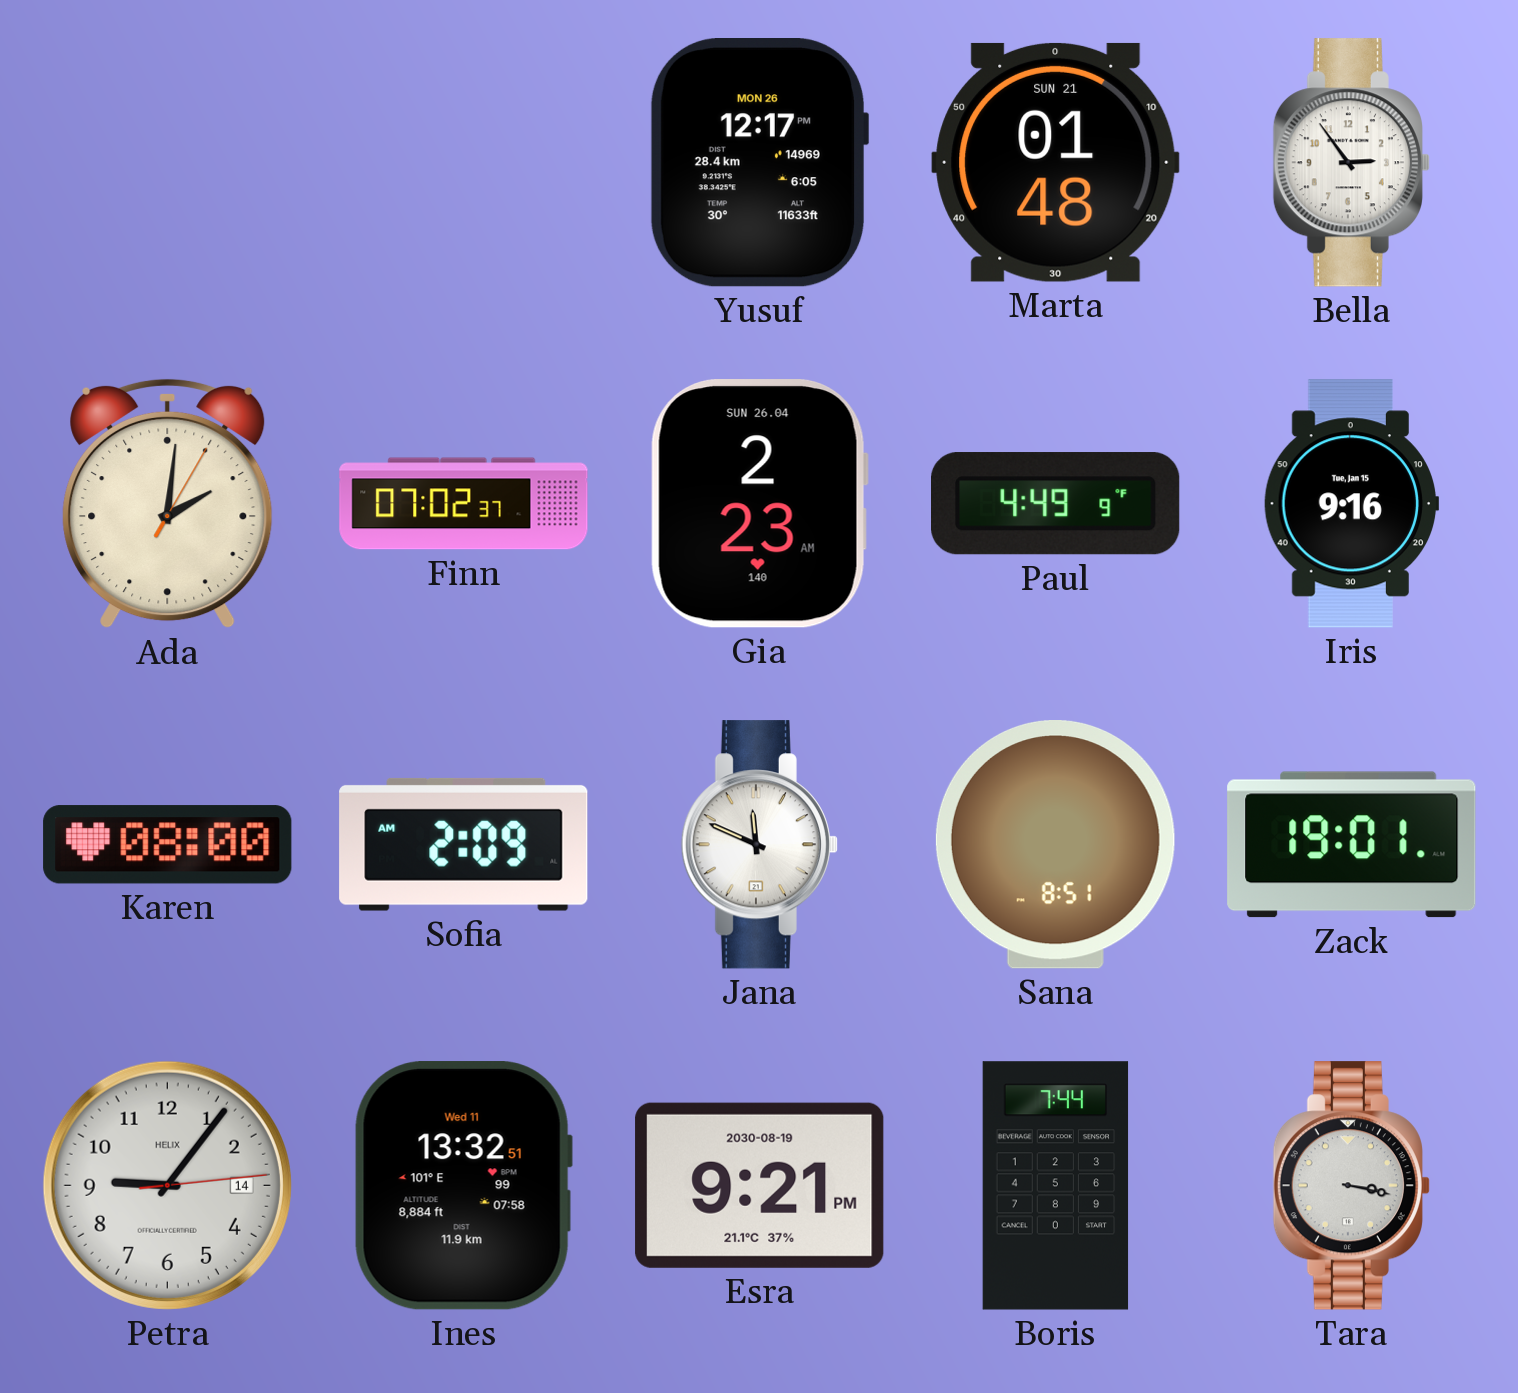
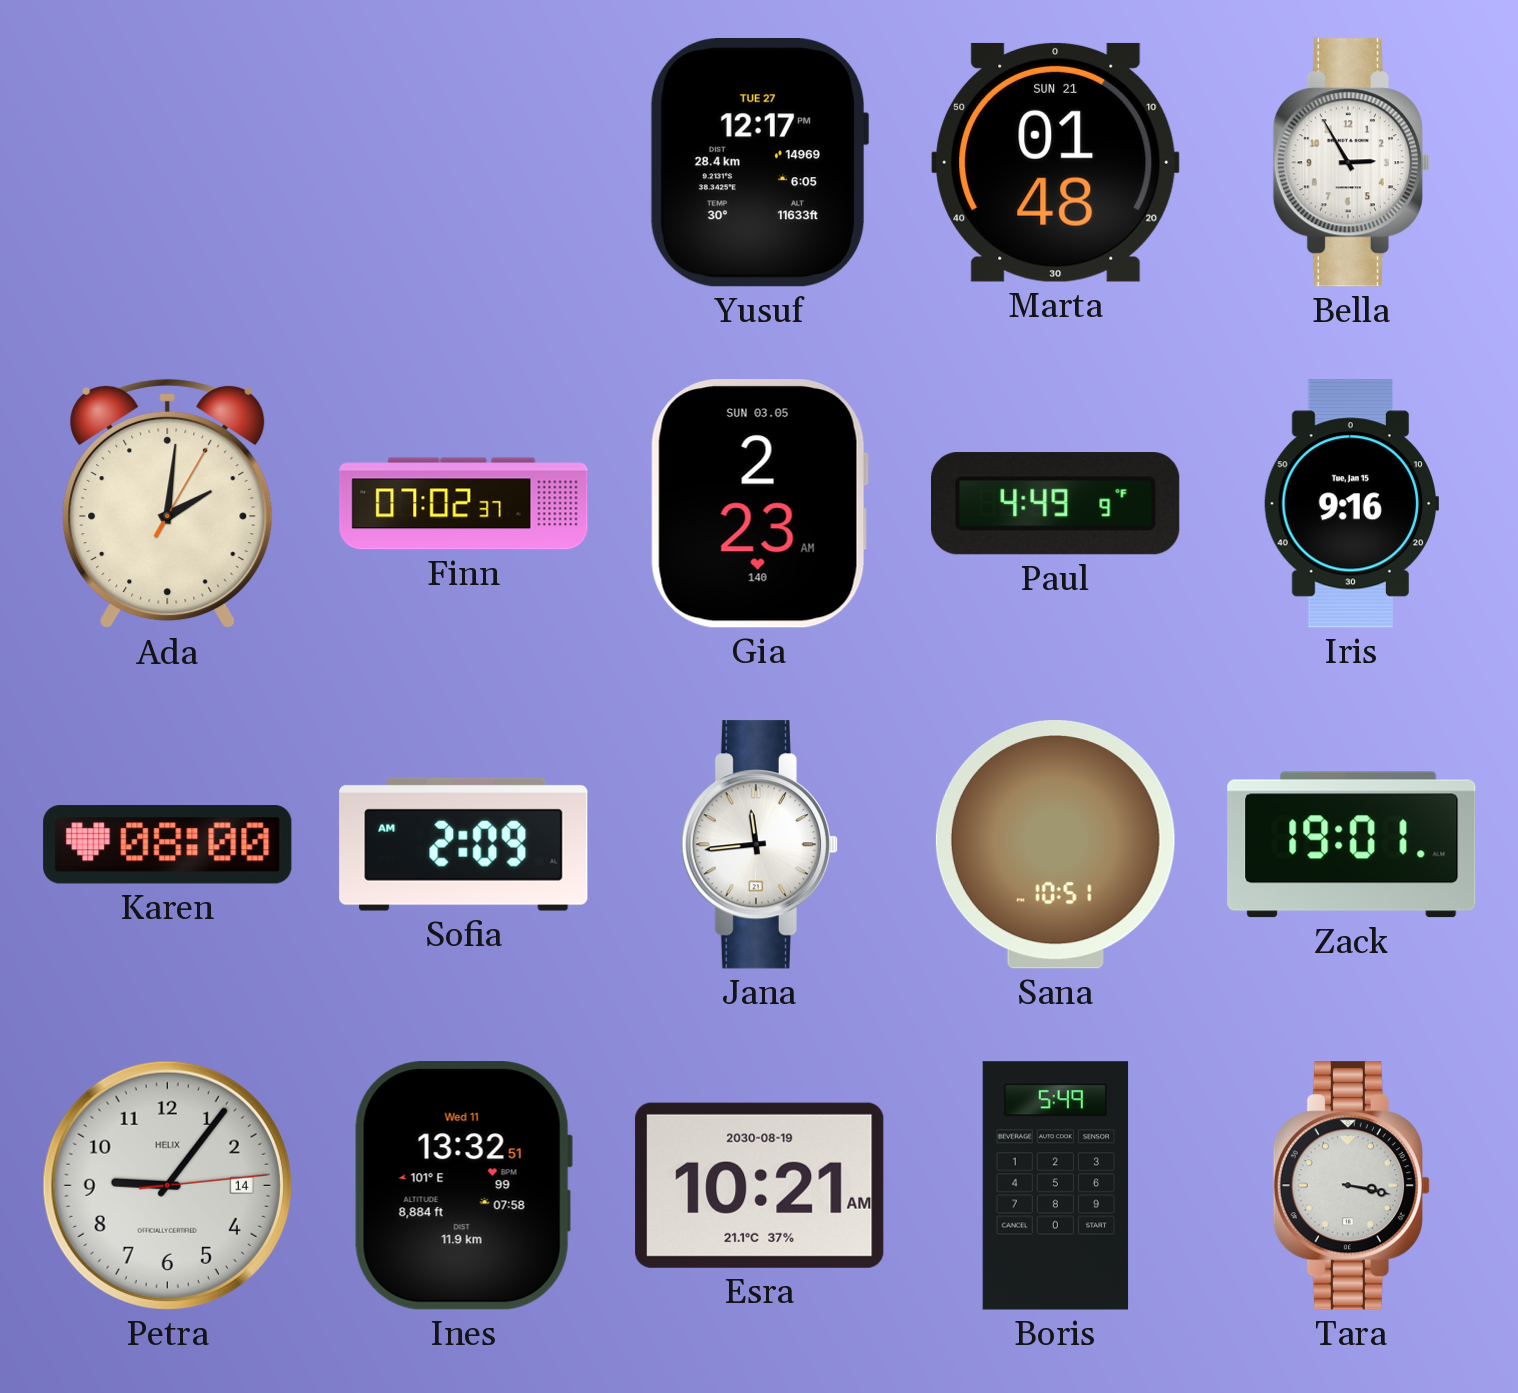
Yusuf date: MON 26 -> TUE 27 (759, 163)
Bella: 2:54 -> 2:55 (1351, 163)
Gia date: SUN 26.04 -> SUN 03.05 (759, 504)
Jana: 11:49 -> 11:44 (759, 845)
Sana: 8:51 -> 10:51 (1055, 845)
Esra: 9:21 -> 10:21 (760, 1185)
Boris: 7:44 -> 5:49 (1056, 1186)
